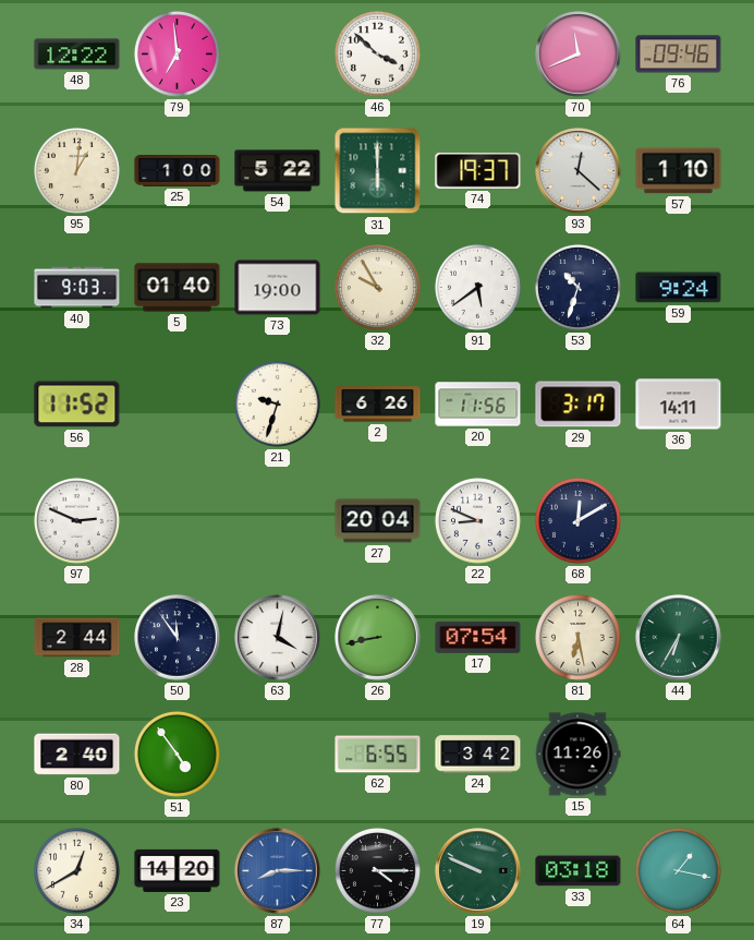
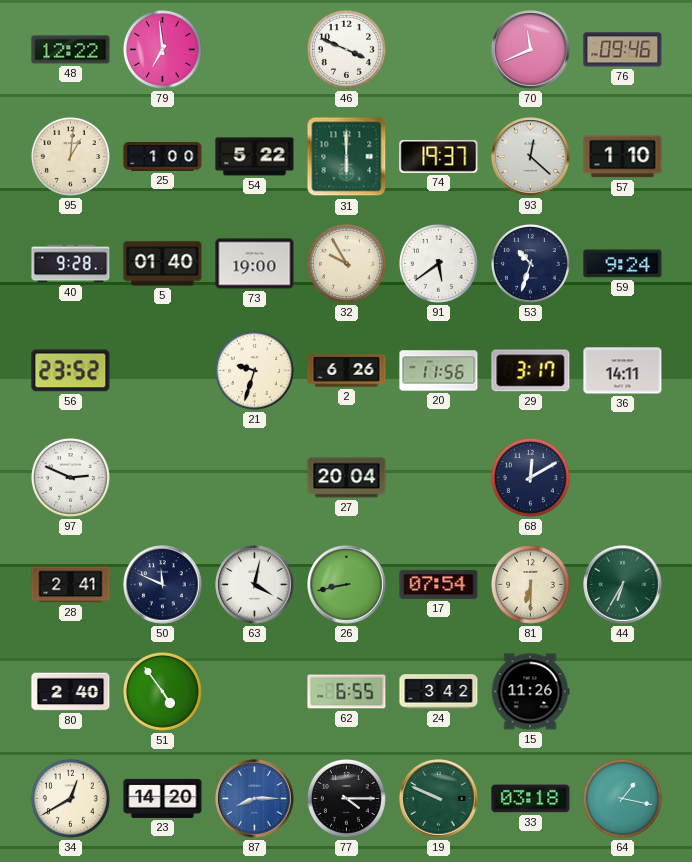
46: 3:52 -> 3:49 (346, 49)
40: 9:03 -> 9:28 (71, 264)
56: 11:52 -> 23:52 (71, 371)
22: 8:49 -> none (477, 520)
28: 2:44 -> 2:41 (71, 585)
50: 11:54 -> 11:49 (163, 585)
81: 6:28 -> 6:30 (530, 584)
